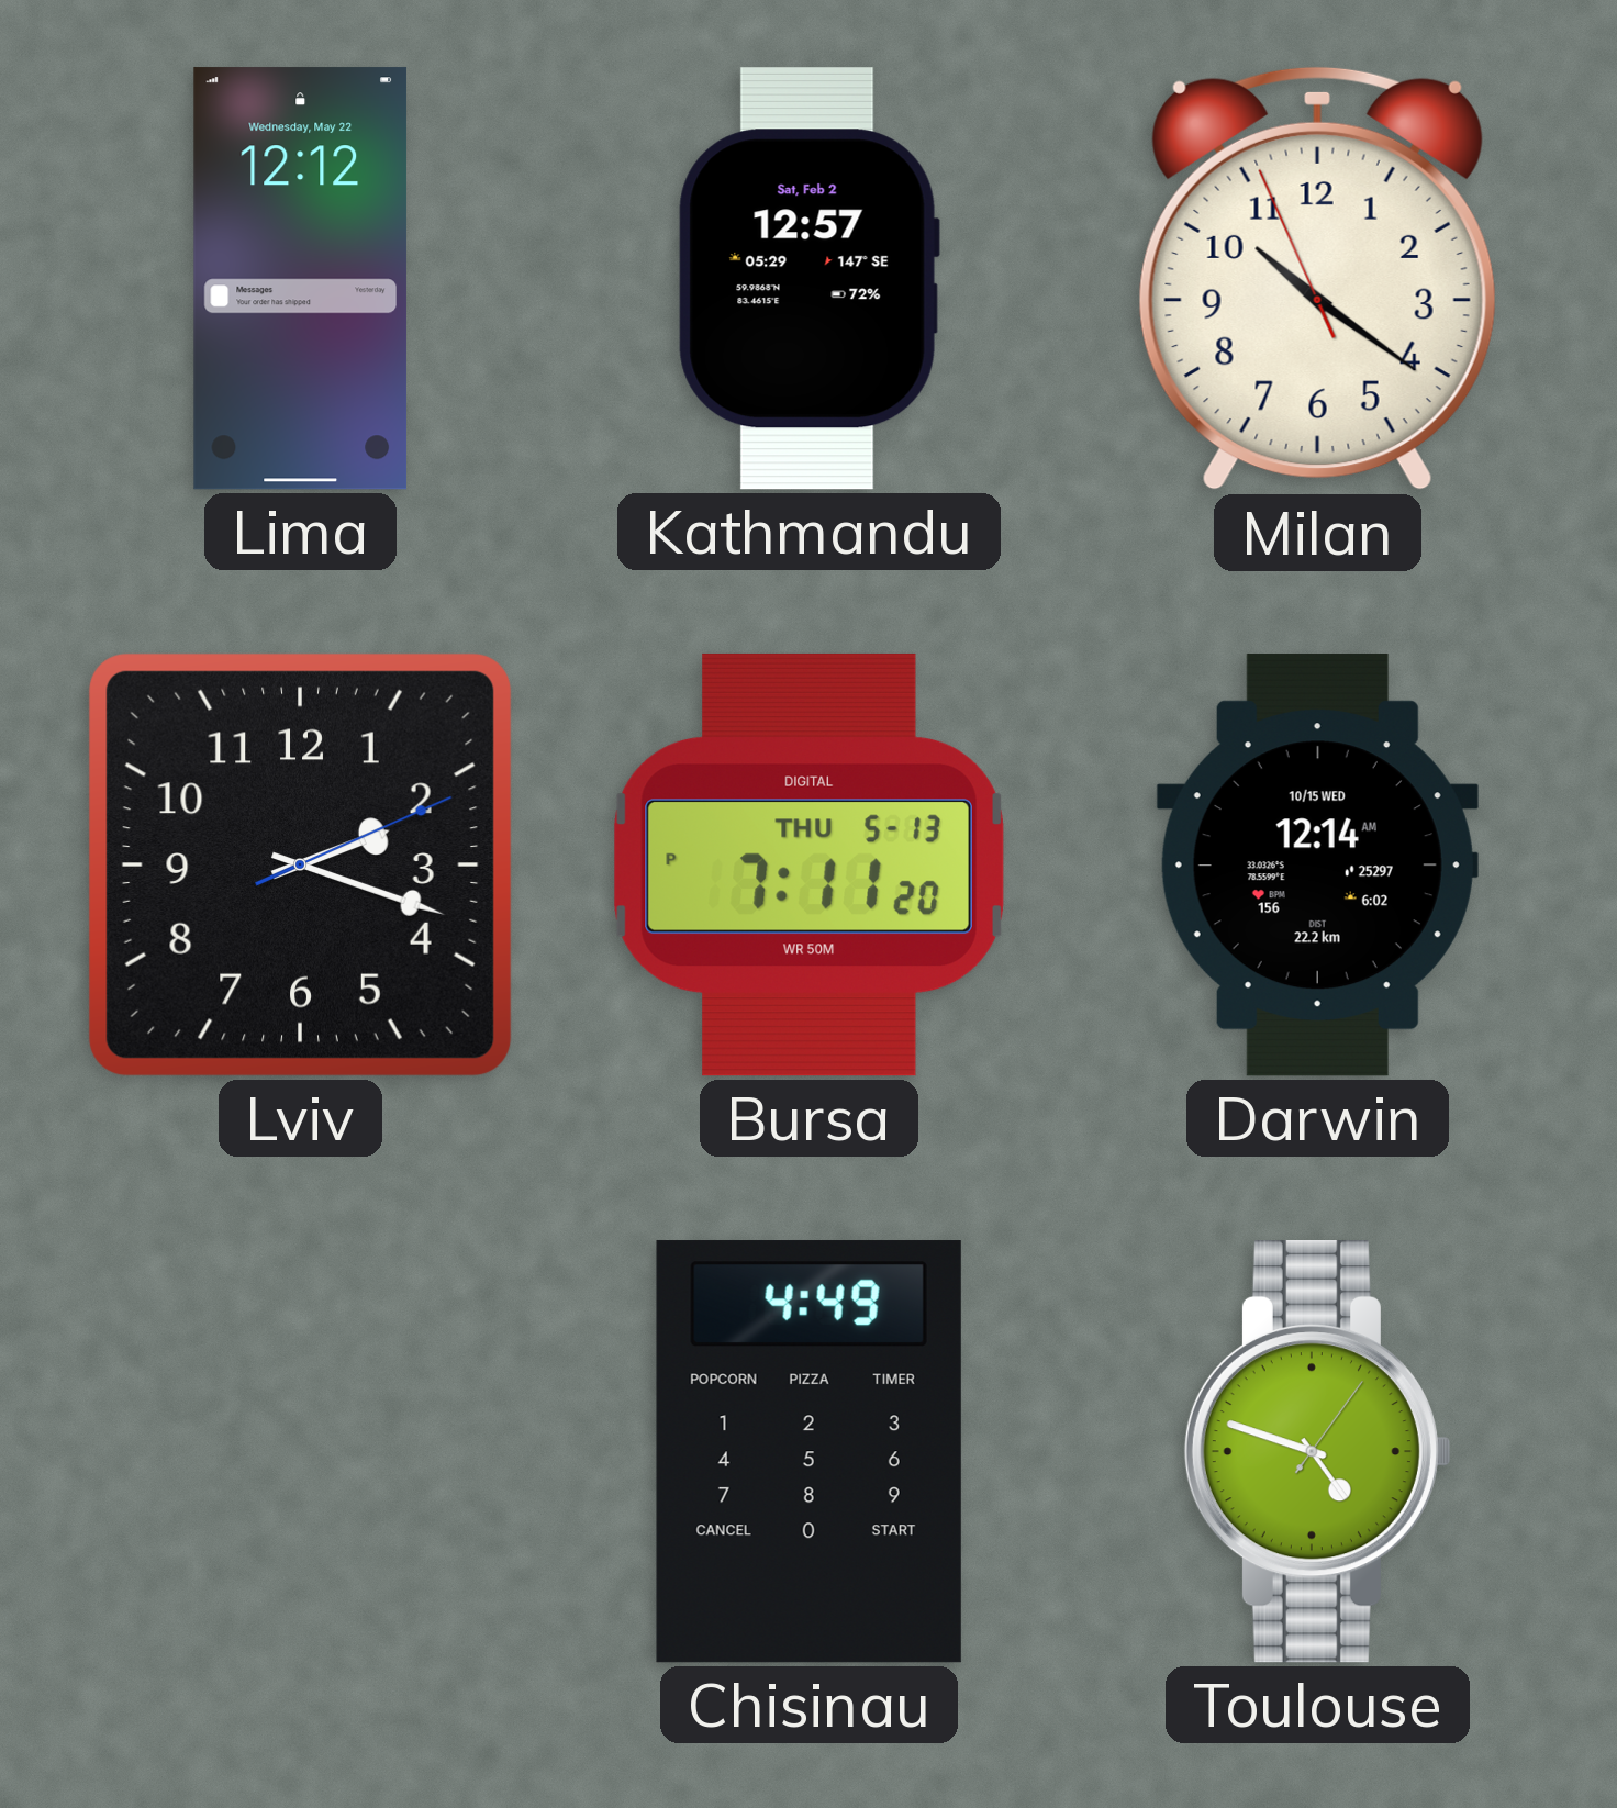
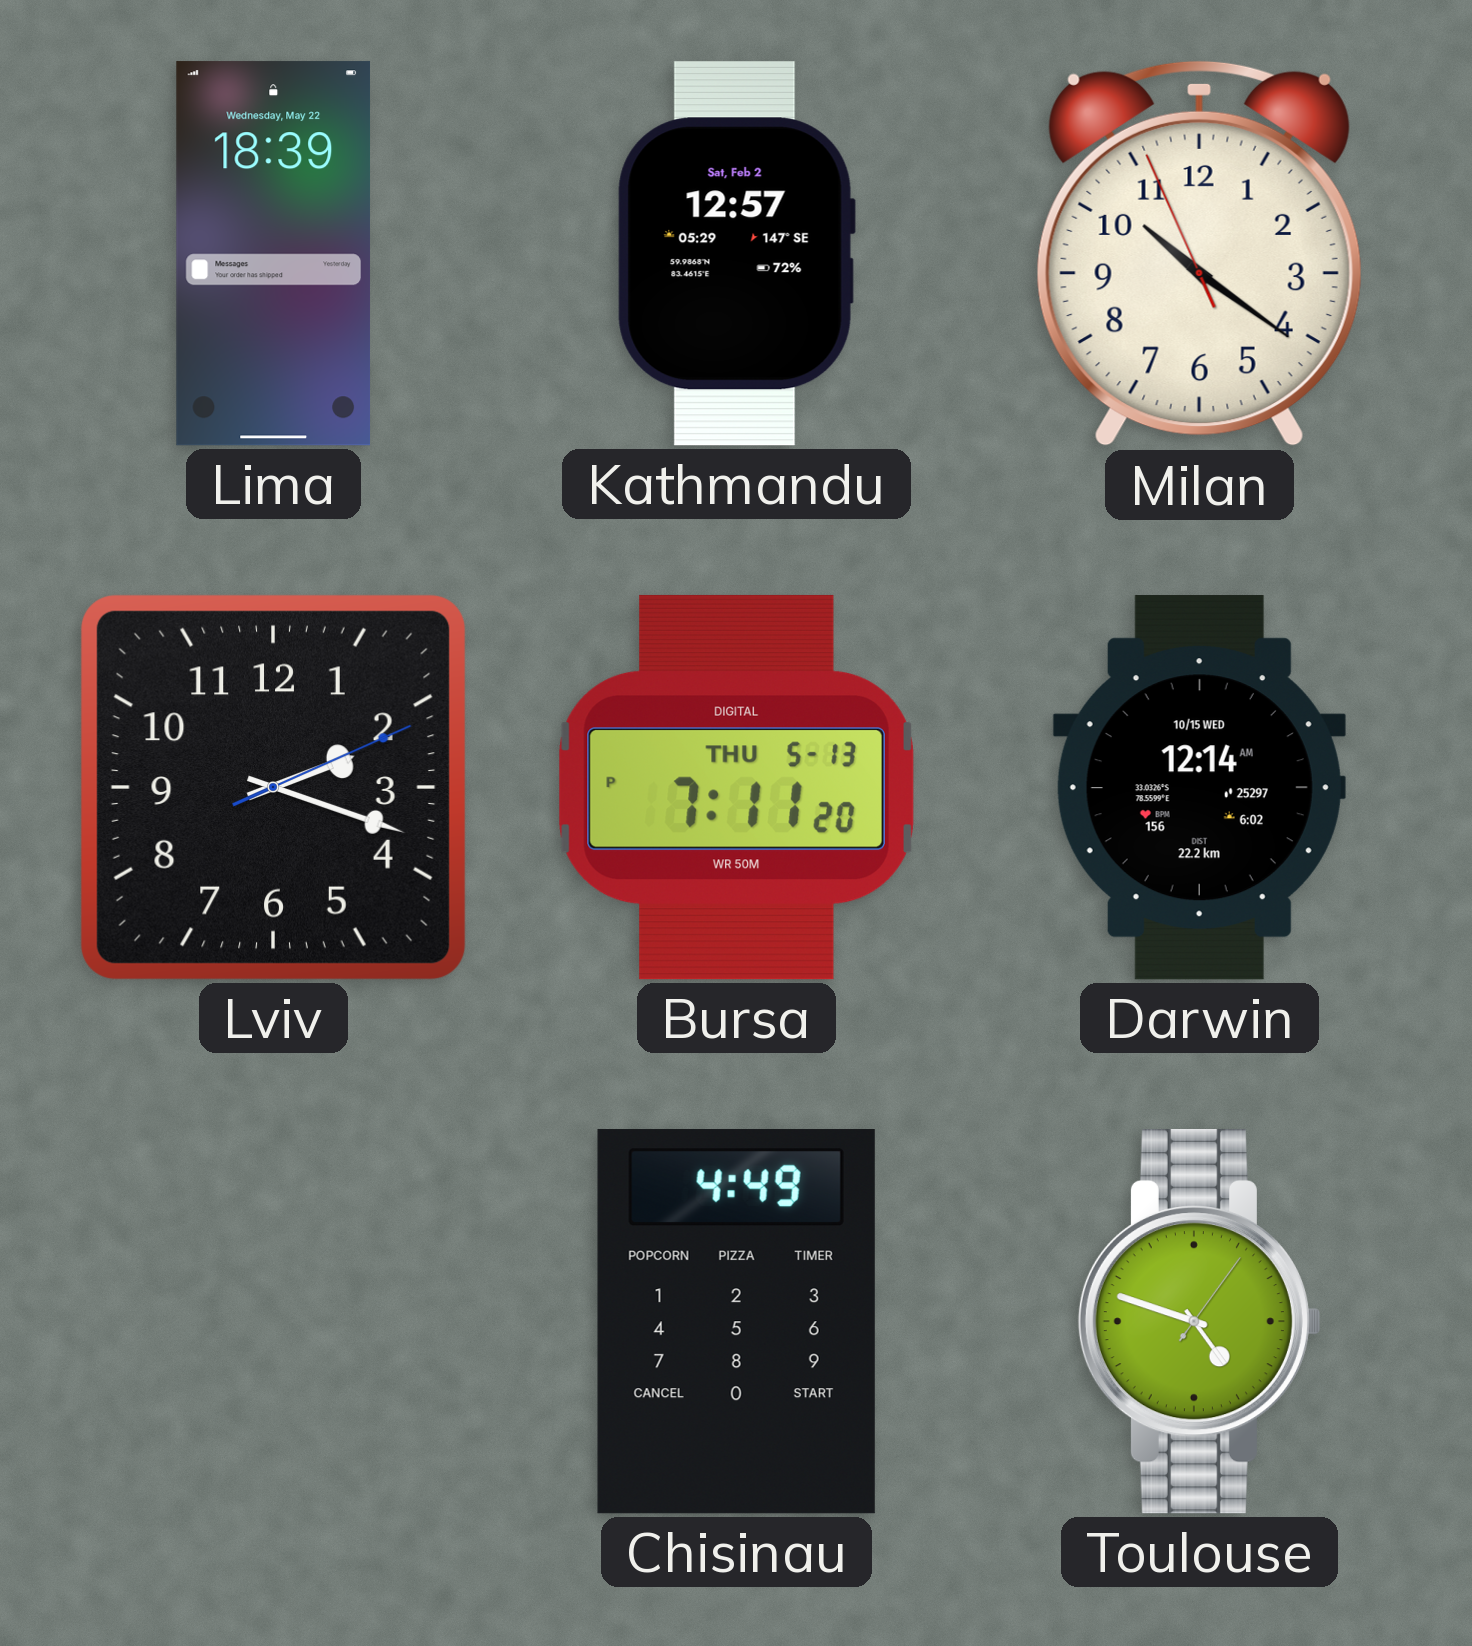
Lima: 12:12 -> 18:39 (274, 254)
